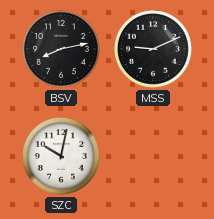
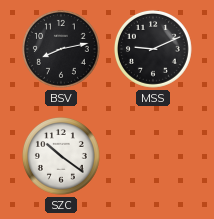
SZC: 10:02 -> 10:21 (61, 156)
